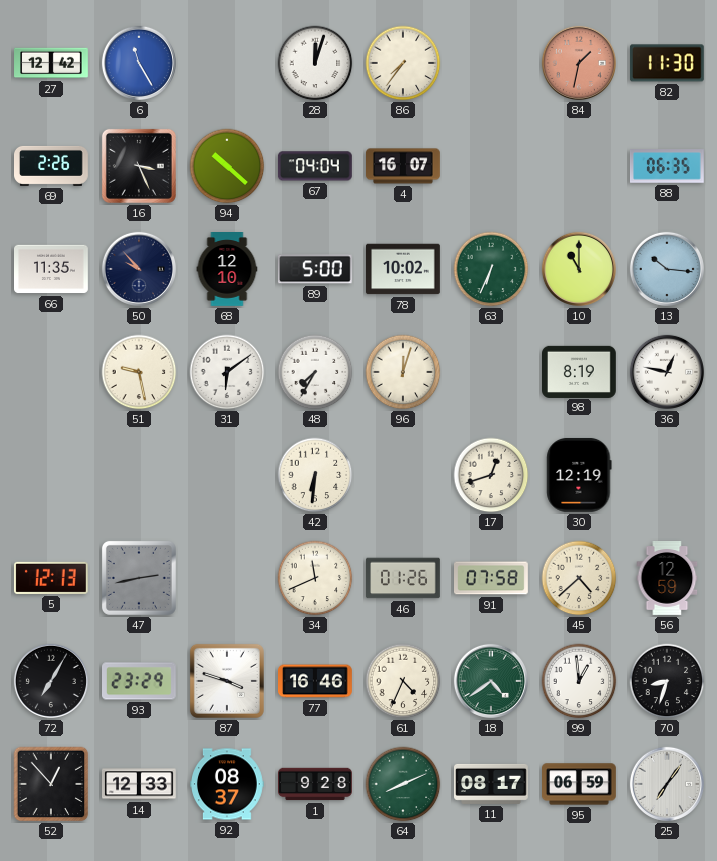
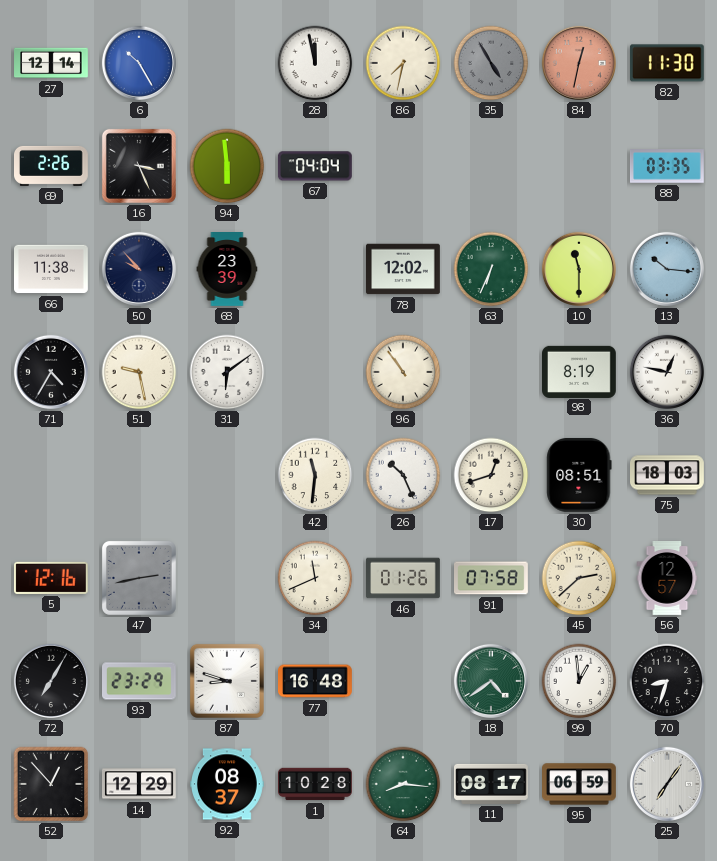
27: 12:42 -> 12:14 (51, 63)
6: 11:25 -> 10:25 (139, 63)
28: 12:03 -> 11:58 (315, 63)
86: 7:36 -> 7:32 (403, 63)
35: none -> 4:55 (491, 63)
84: 1:32 -> 12:32 (579, 63)
94: 10:22 -> 5:59 (227, 166)
4: 16:07 -> none (404, 166)
88: 06:35 -> 03:35 (667, 166)
66: 11:35 -> 11:38 (52, 269)
68: 12:10 -> 23:39 (227, 270)
89: 5:00 -> none (315, 269)
78: 10:02 -> 12:02 (404, 269)
10: 11:00 -> 11:30 (579, 269)
71: none -> 4:35 (51, 372)
48: 7:35 -> none (315, 372)
96: 12:03 -> 10:54 (403, 372)
42: 6:31 -> 11:31 (315, 475)
26: none -> 10:26 (403, 475)
30: 12:19 -> 08:51 (579, 475)
75: none -> 18:03 (668, 475)
5: 12:13 -> 12:16 (51, 578)
45: 4:38 -> 2:38 (579, 578)
56: 12:59 -> 12:57 (667, 579)
87: 3:48 -> 8:48 (227, 681)
77: 16:46 -> 16:48 (316, 681)
61: 4:34 -> none (403, 681)
14: 12:33 -> 12:29 (140, 784)
1: 9:28 -> 10:28 (315, 784)
64: 8:11 -> 8:16 (403, 784)
